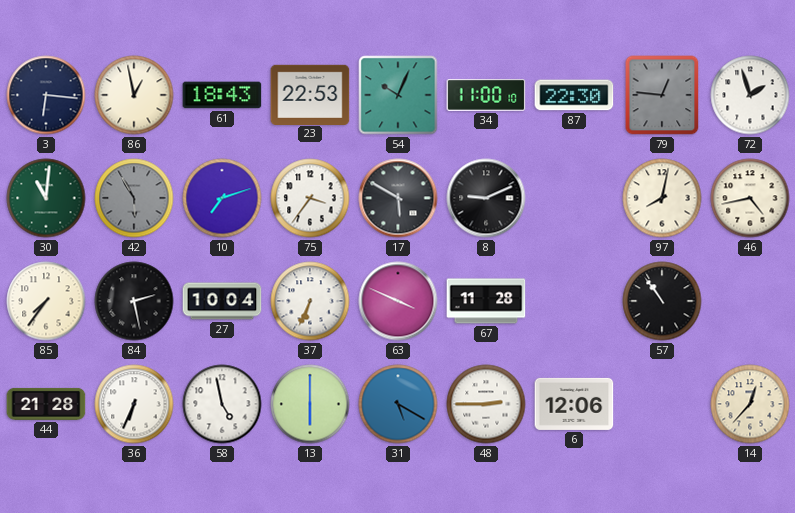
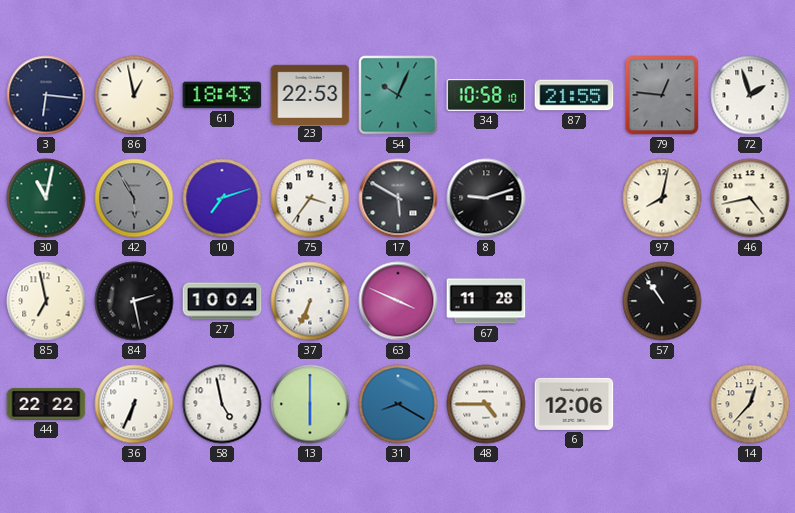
34: 11:00 -> 10:58 (486, 95)
87: 22:30 -> 21:55 (574, 95)
30: 11:01 -> 11:02 (46, 198)
8: 9:11 -> 9:12 (486, 198)
85: 7:36 -> 6:58 (46, 301)
44: 21:28 -> 22:22 (46, 404)
31: 5:20 -> 8:20 (398, 404)
48: 2:45 -> 4:45 (486, 404)
